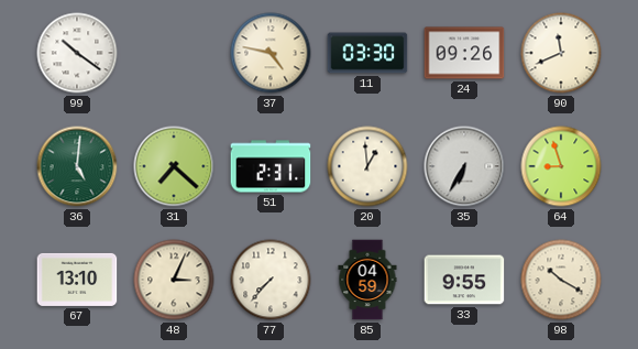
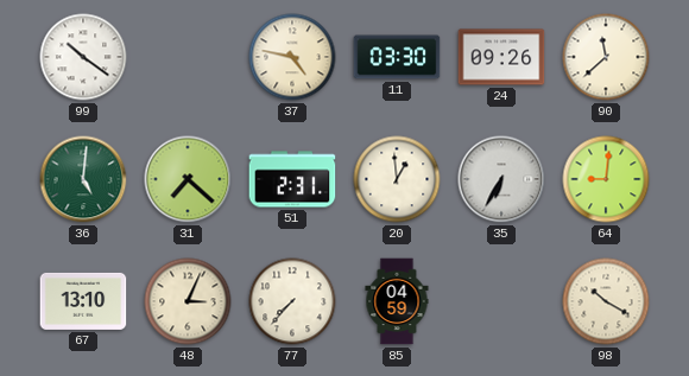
90: 11:41 -> 11:38 (606, 57)
64: 8:57 -> 9:01 (606, 179)
33: 9:55 -> none (464, 280)
